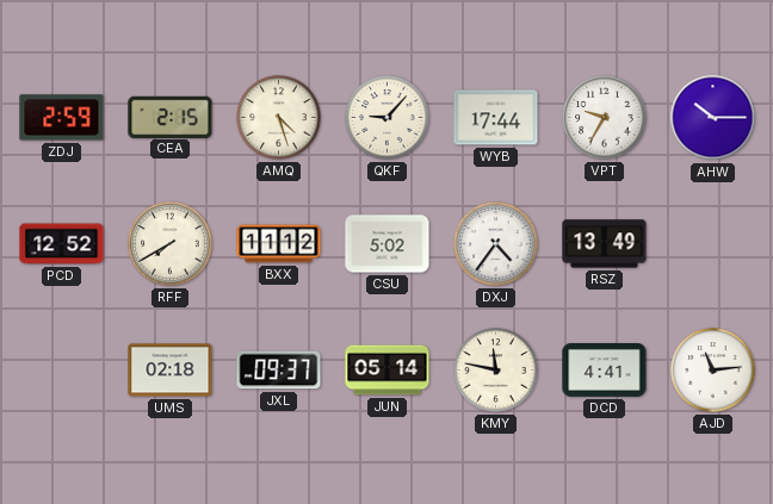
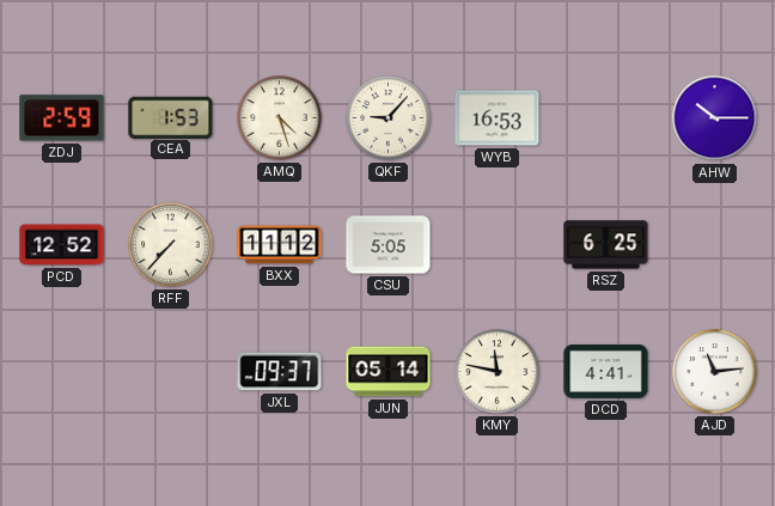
CEA: 2:15 -> 1:53 (171, 117)
WYB: 17:44 -> 16:53 (498, 118)
VPT: 9:35 -> none (605, 118)
RFF: 7:40 -> 7:37 (171, 245)
CSU: 5:02 -> 5:05 (389, 245)
DXJ: 4:36 -> none (496, 244)
RSZ: 13:49 -> 6:25 (606, 245)
UMS: 02:18 -> none (171, 371)
